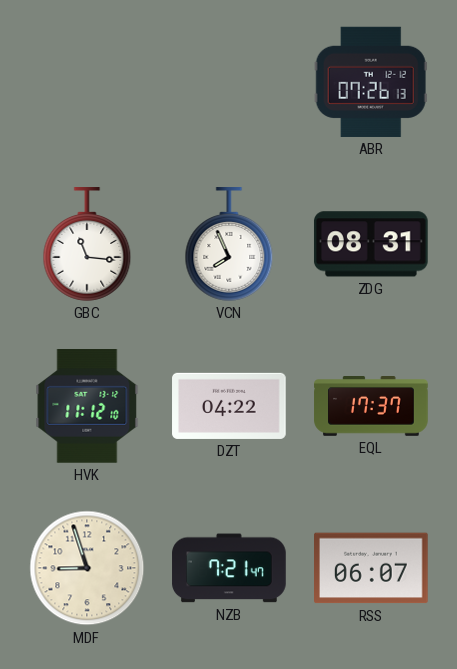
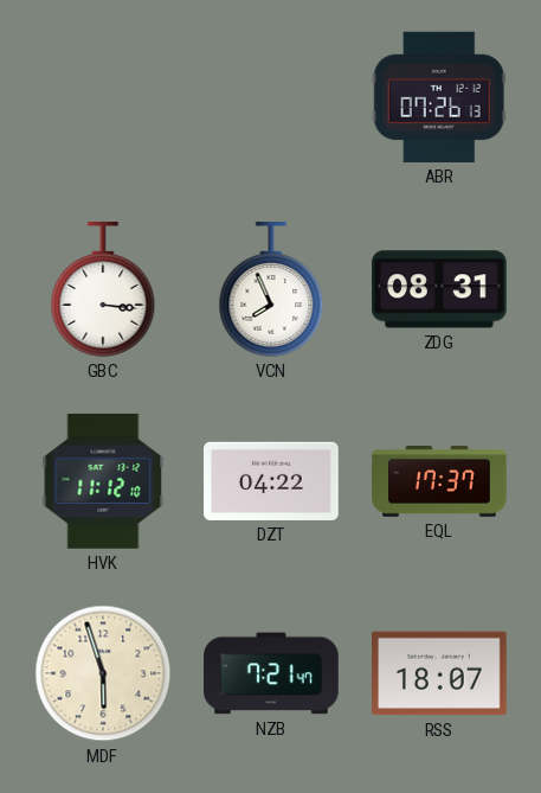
GBC: 11:16 -> 3:16 (103, 289)
MDF: 8:57 -> 5:57 (103, 673)
RSS: 06:07 -> 18:07 (440, 673)
